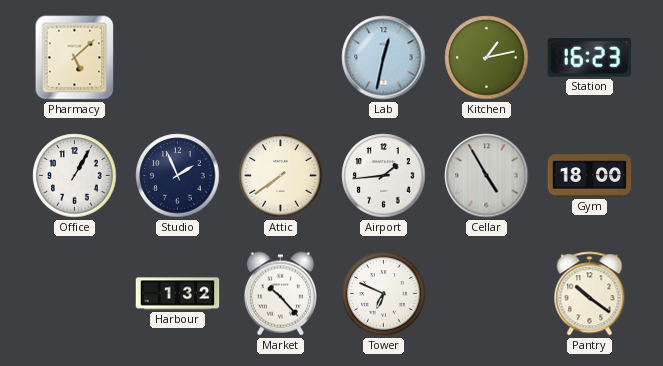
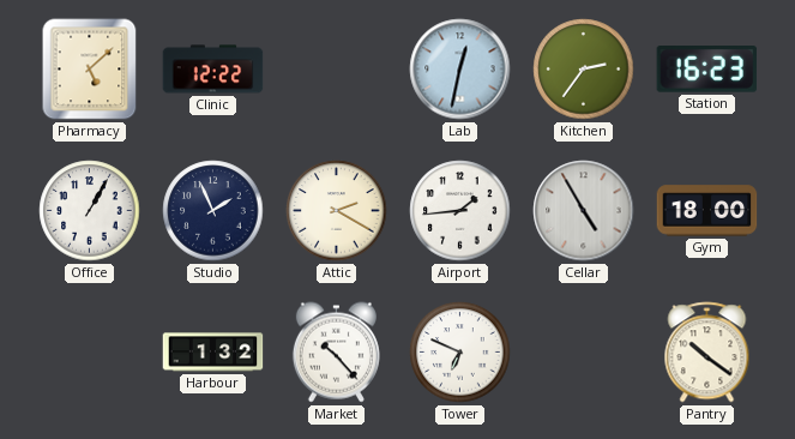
Clinic: none -> 12:22 (213, 70)
Kitchen: 1:13 -> 2:36 (584, 70)
Attic: 7:39 -> 2:20 (337, 211)
